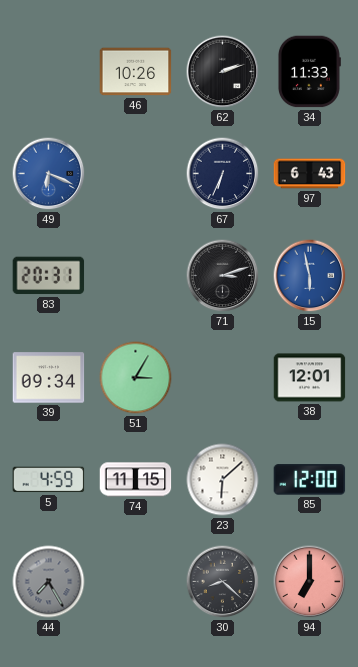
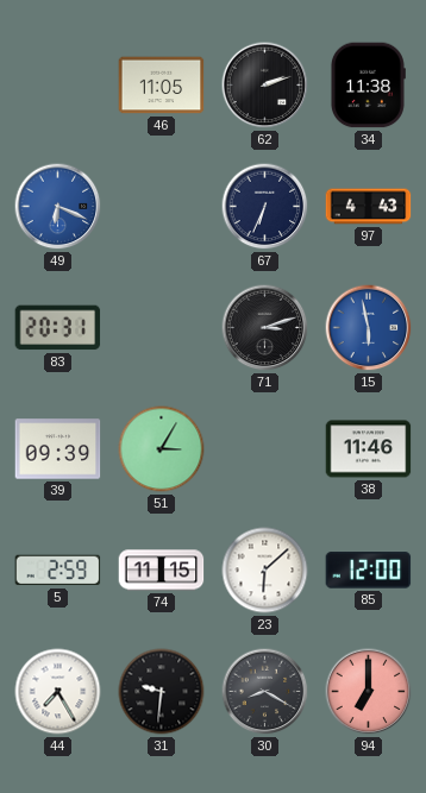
46: 10:26 -> 11:05 (162, 86)
34: 11:33 -> 11:38 (368, 86)
97: 6:43 -> 4:43 (369, 207)
39: 09:34 -> 09:39 (58, 449)
38: 12:01 -> 11:46 (369, 449)
5: 4:59 -> 2:59 (58, 571)
44 dial: grey -> white (58, 692)
31: none -> 9:31 (162, 692)
30: 8:22 -> 8:20 (265, 692)
